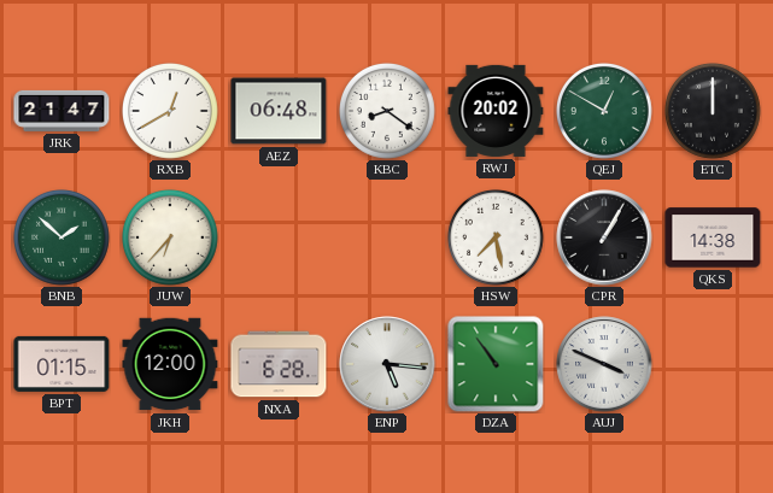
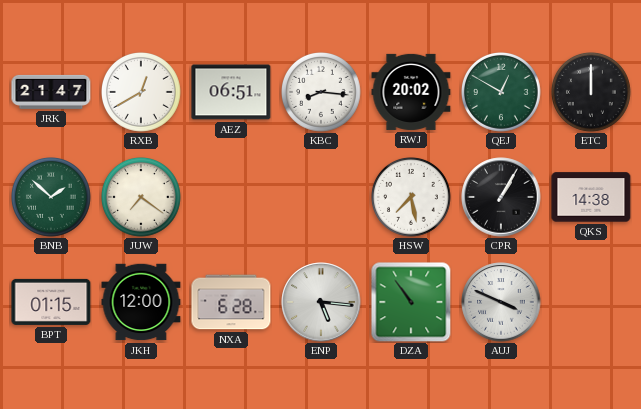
AEZ: 06:48 -> 06:51 (231, 92)
KBC: 8:21 -> 8:16 (322, 93)
JUW: 6:37 -> 7:21 (142, 198)
